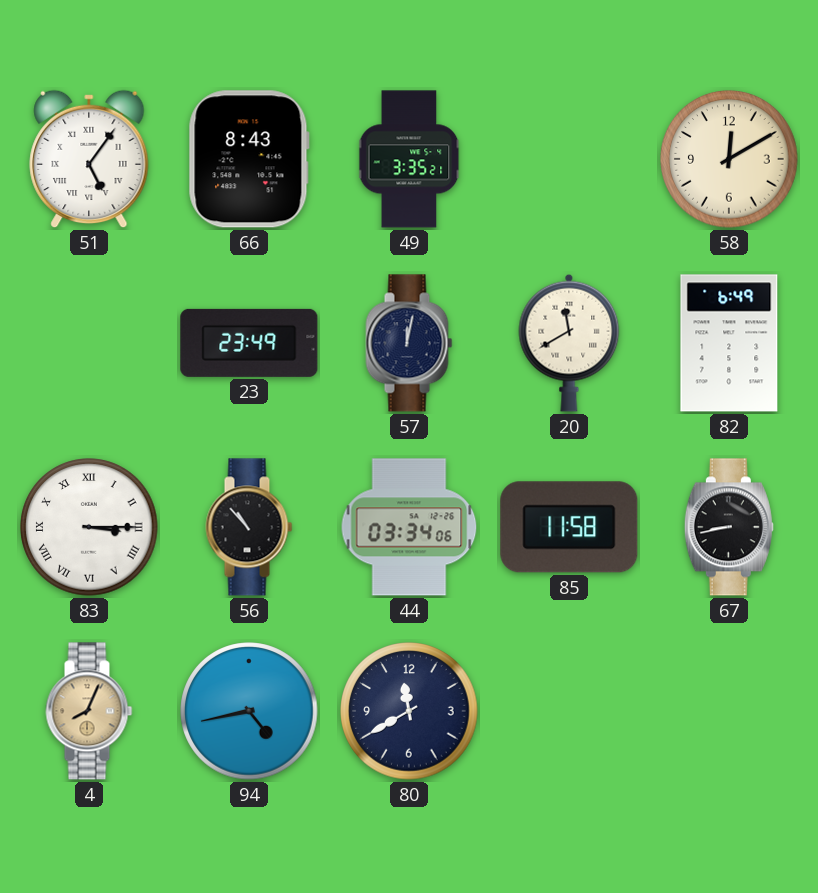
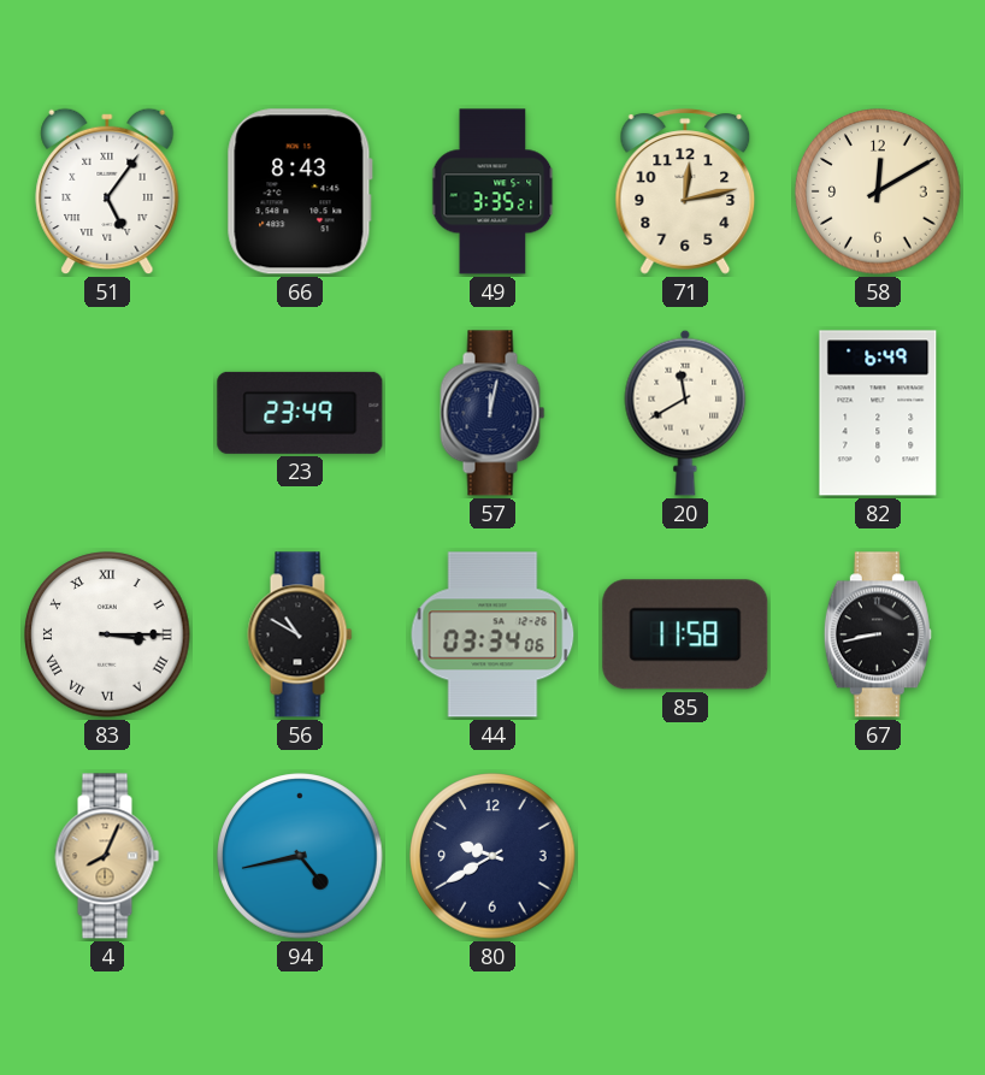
71: none -> 12:13 (685, 191)
56: 10:53 -> 10:50 (300, 634)
80: 11:40 -> 9:40 (492, 856)
